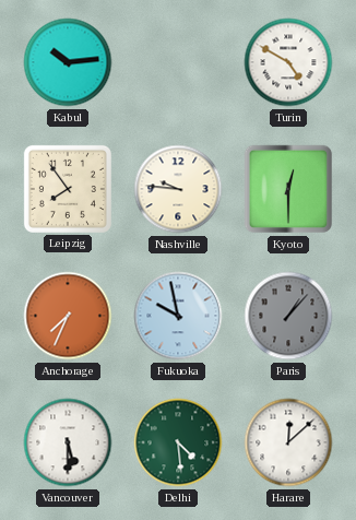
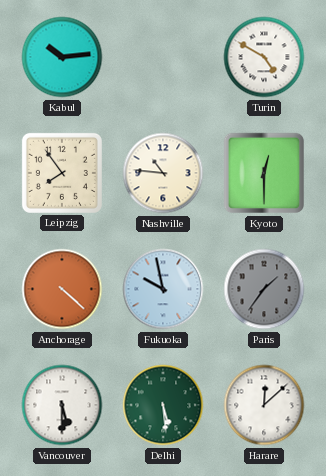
Nashville: 9:46 -> 10:46 (163, 173)
Anchorage: 7:34 -> 4:22 (62, 289)
Paris: 1:07 -> 1:36 (264, 289)
Delhi: 4:29 -> 5:29 (163, 405)
